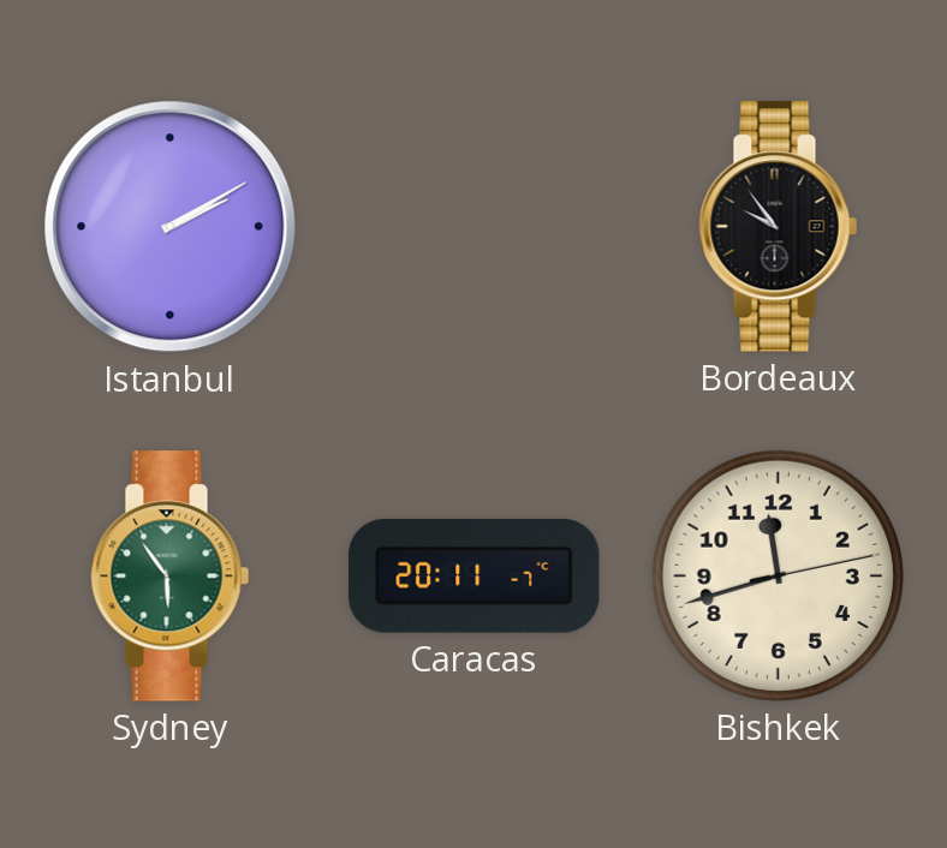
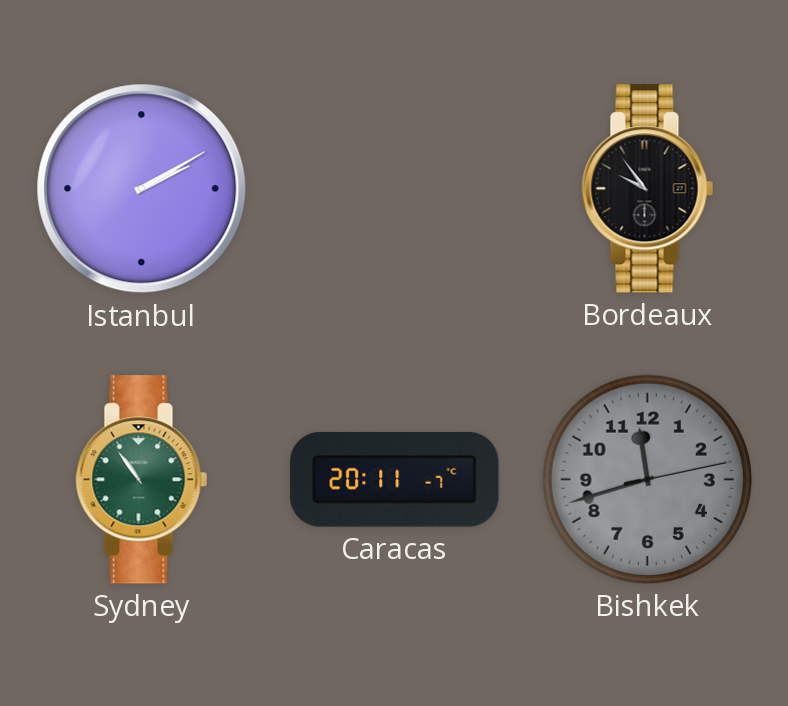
Sydney: 5:54 -> 10:54 (142, 480)
Bishkek dial: cream -> grey (647, 479)
